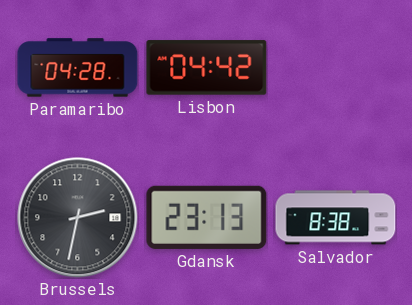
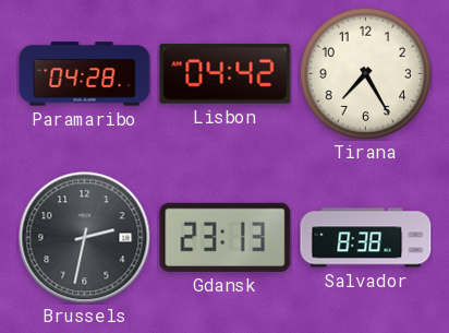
Tirana: none -> 7:25 (365, 73)
